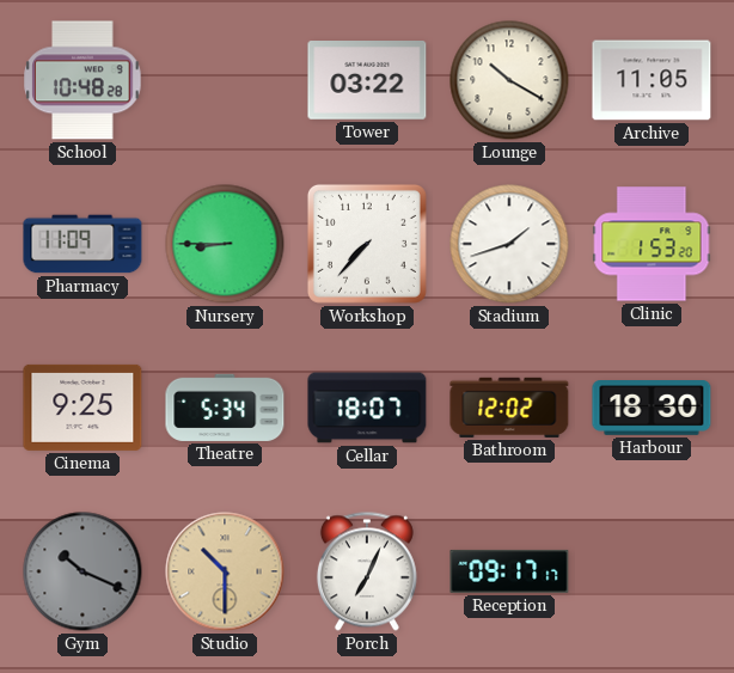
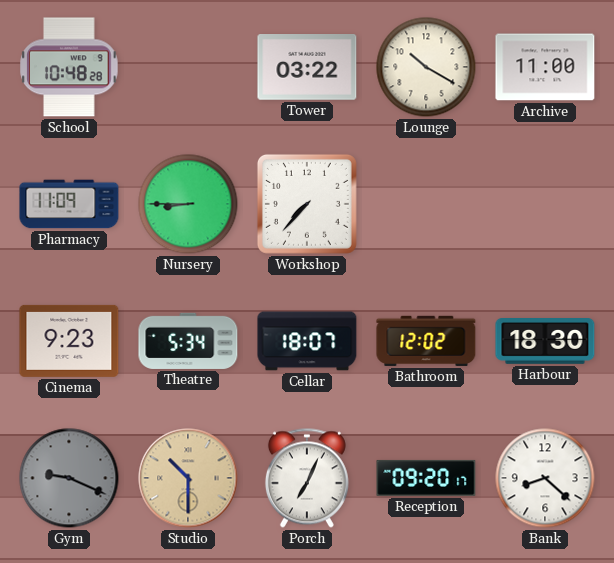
Archive: 11:05 -> 11:00 (545, 67)
Stadium: 1:42 -> none (509, 244)
Clinic: 1:53 -> none (652, 244)
Cinema: 9:25 -> 9:23 (69, 341)
Gym: 10:19 -> 9:19 (69, 478)
Reception: 09:17 -> 09:20 (426, 478)
Bank: none -> 8:22 (545, 478)
